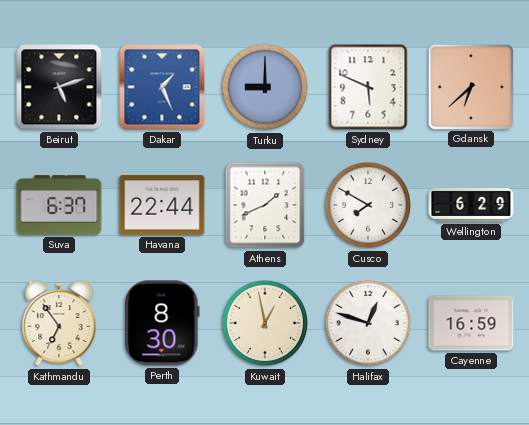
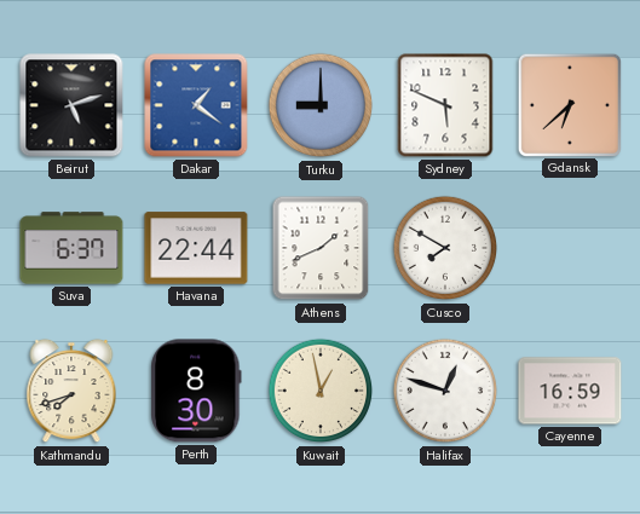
Dakar: 1:26 -> 1:21 (196, 105)
Wellington: 6:29 -> none (471, 205)
Kathmandu: 6:54 -> 7:42 (71, 391)
